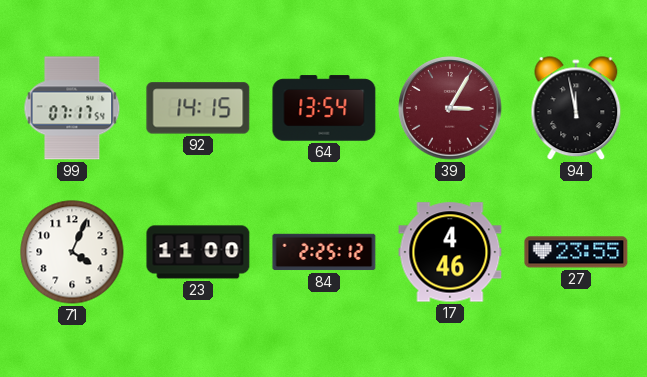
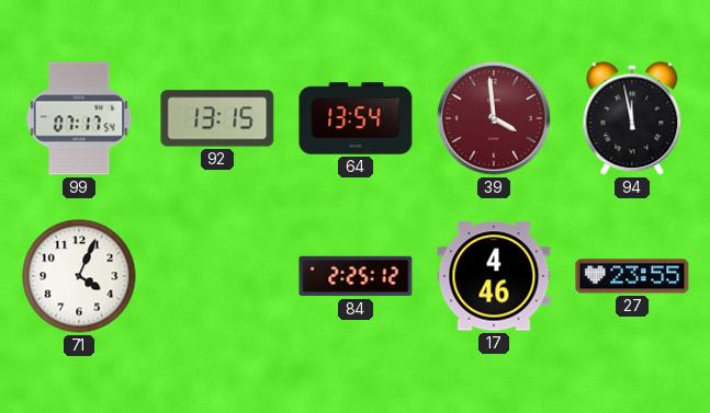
92: 14:15 -> 13:15 (217, 118)
39: 3:05 -> 3:59 (494, 118)
23: 11:00 -> none (198, 252)
